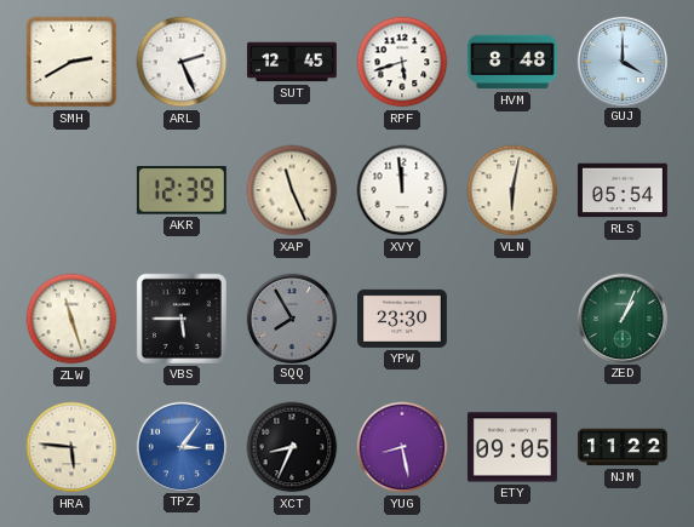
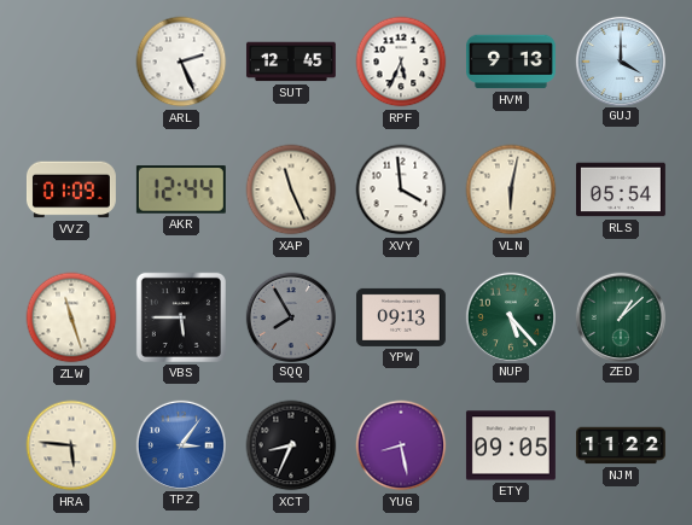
SMH: 2:40 -> none (71, 62)
RPF: 5:42 -> 5:34 (401, 62)
HVM: 8:48 -> 9:13 (511, 62)
VVZ: none -> 01:09 (71, 189)
AKR: 12:39 -> 12:44 (181, 189)
XVY: 11:59 -> 3:59 (401, 189)
YPW: 23:30 -> 09:13 (401, 317)
NUP: none -> 5:23 (510, 316)
ZED: 1:04 -> 1:08 (620, 316)
